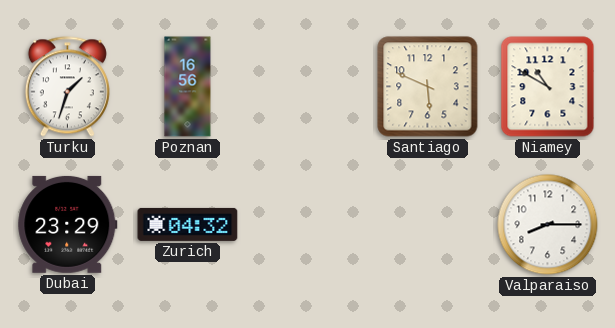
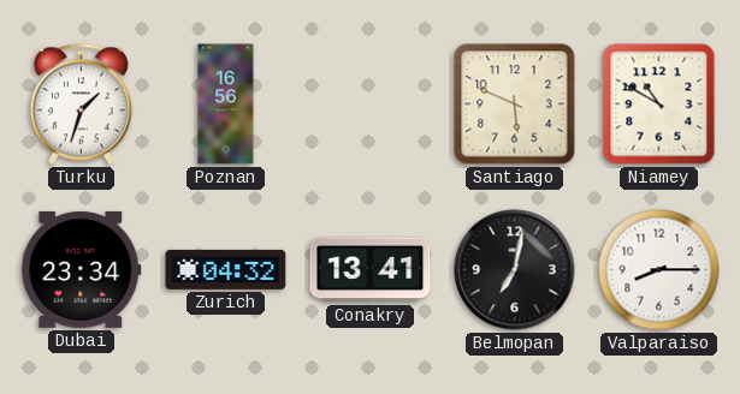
Dubai: 23:29 -> 23:34 (82, 269)
Conakry: none -> 13:41 (371, 270)
Belmopan: none -> 7:02 (515, 270)
